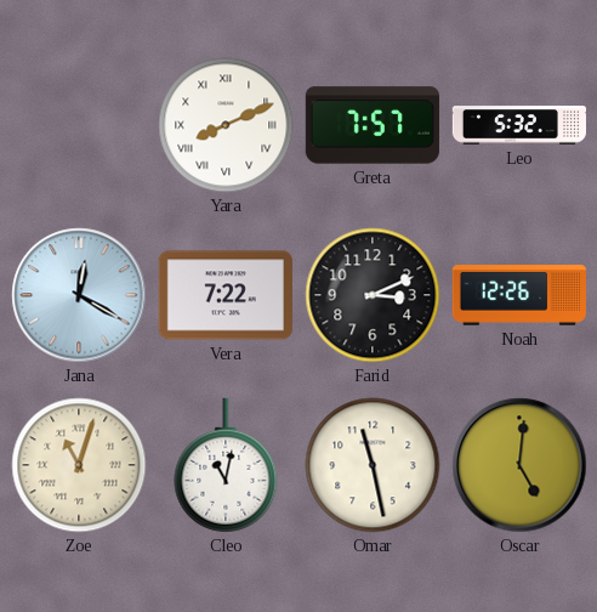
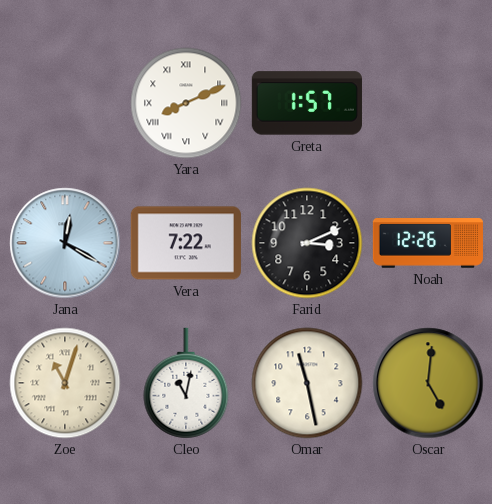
Greta: 7:57 -> 1:57 (307, 103)
Leo: 5:32 -> none (518, 125)
